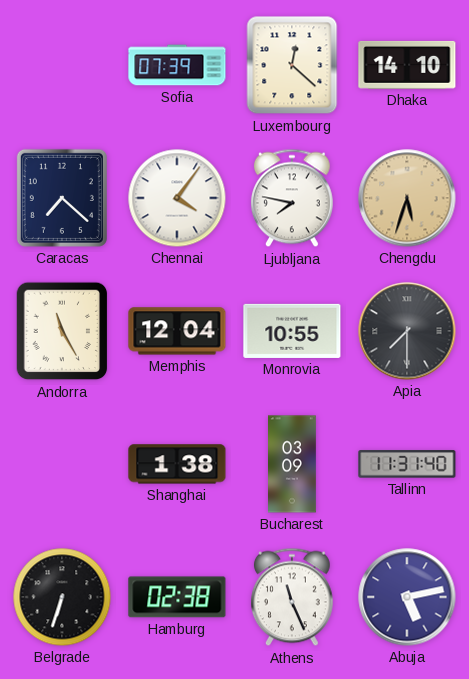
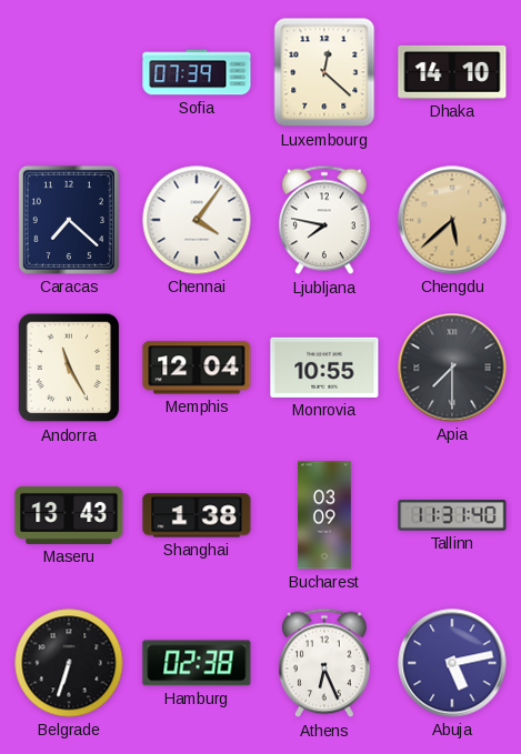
Chengdu: 5:33 -> 5:38 (452, 220)
Maseru: none -> 13:43 (69, 515)
Athens: 11:26 -> 6:26 (324, 663)
